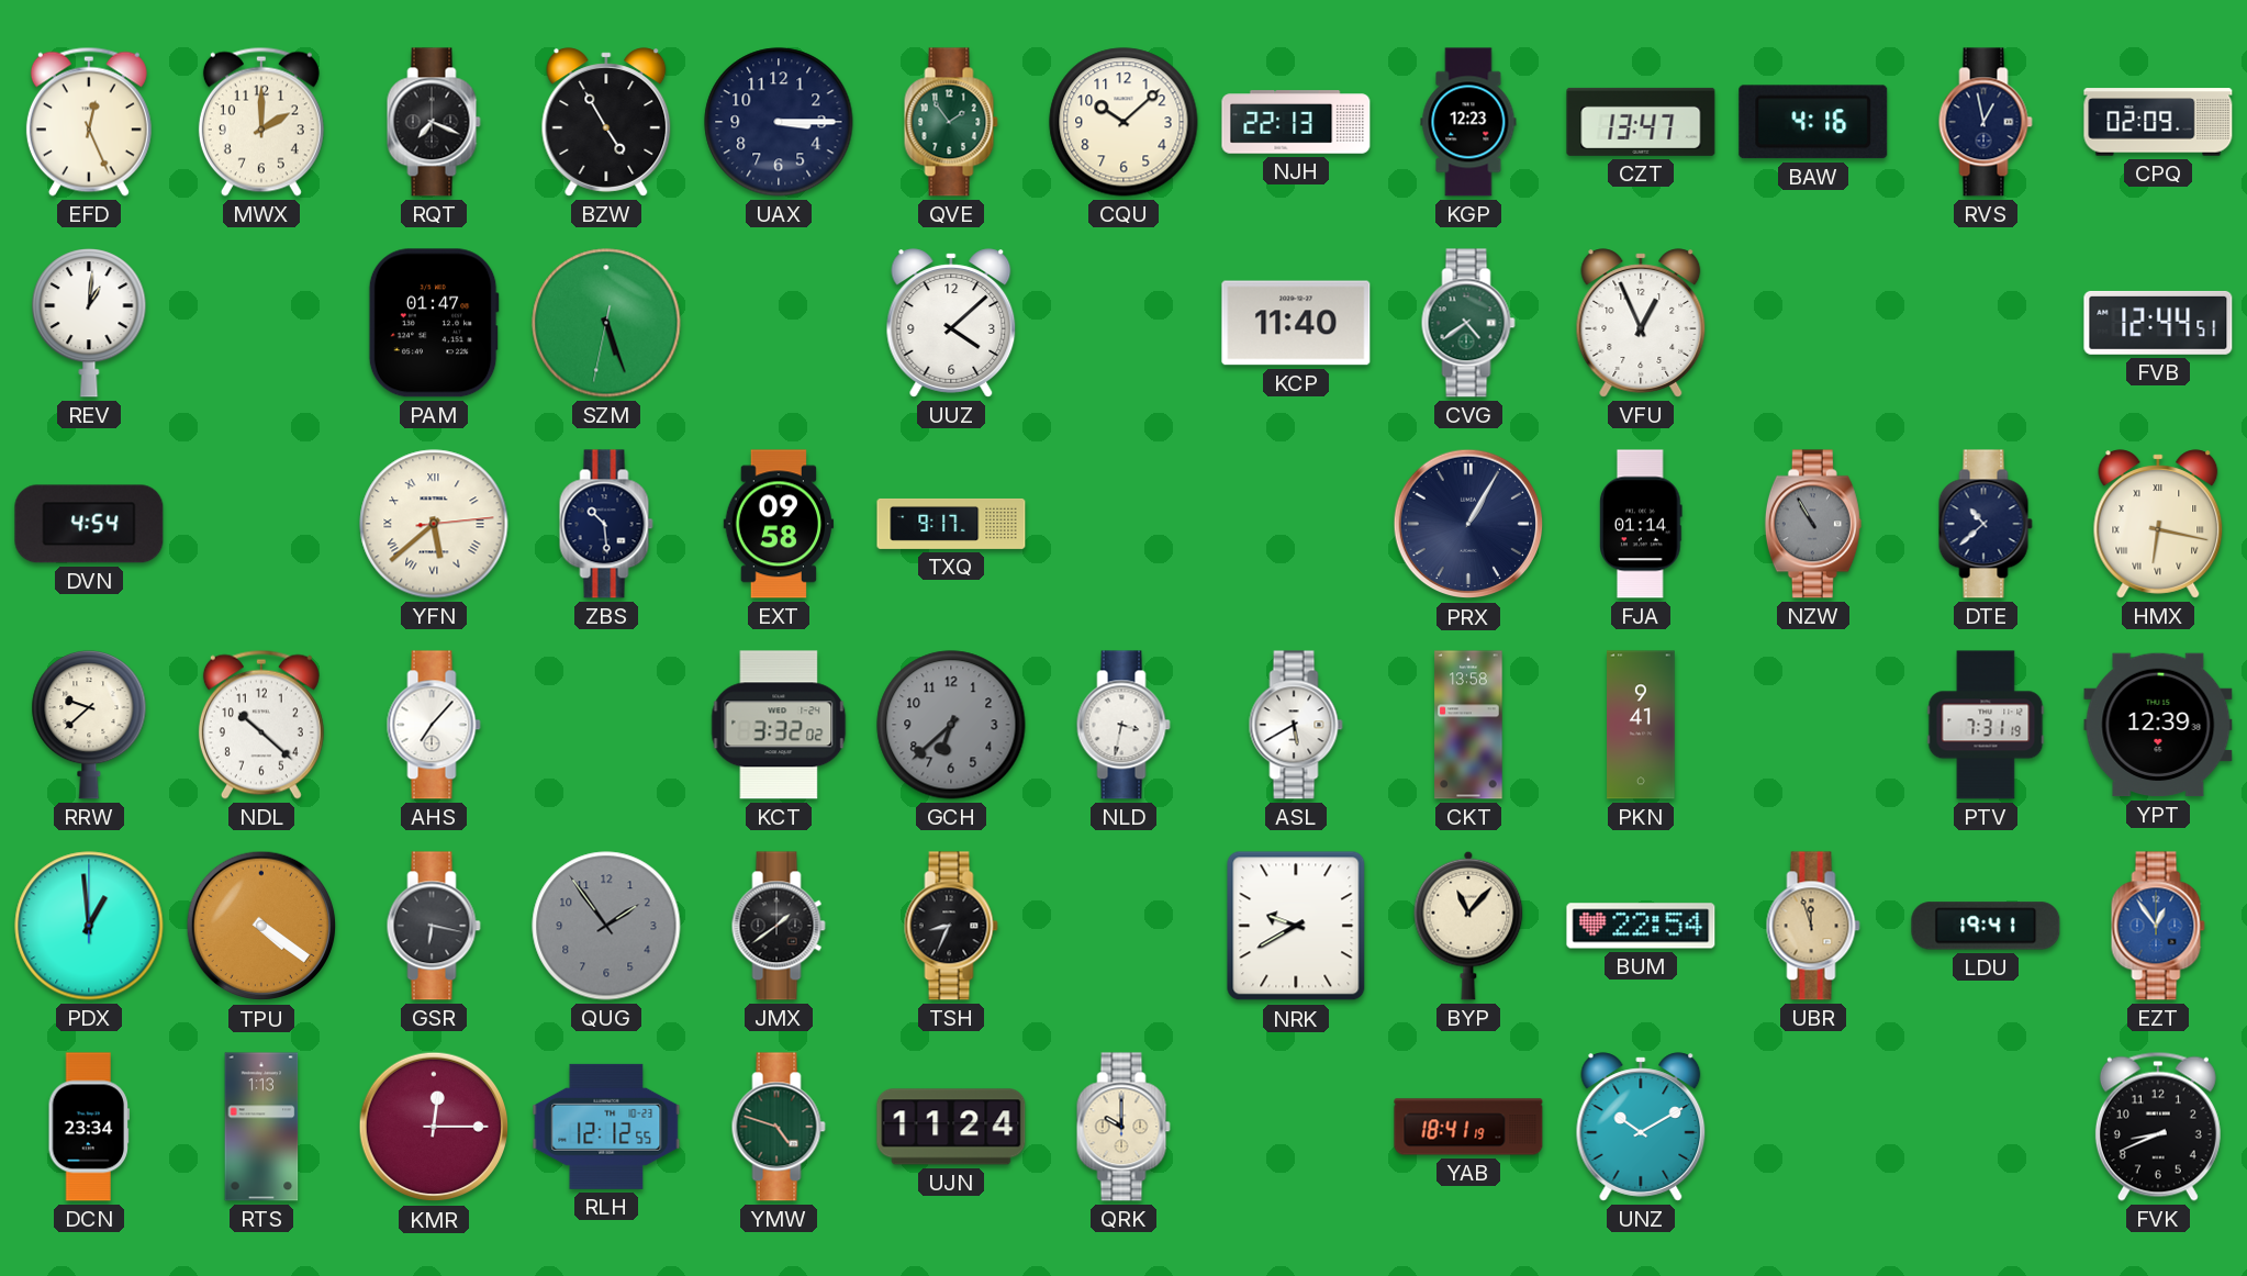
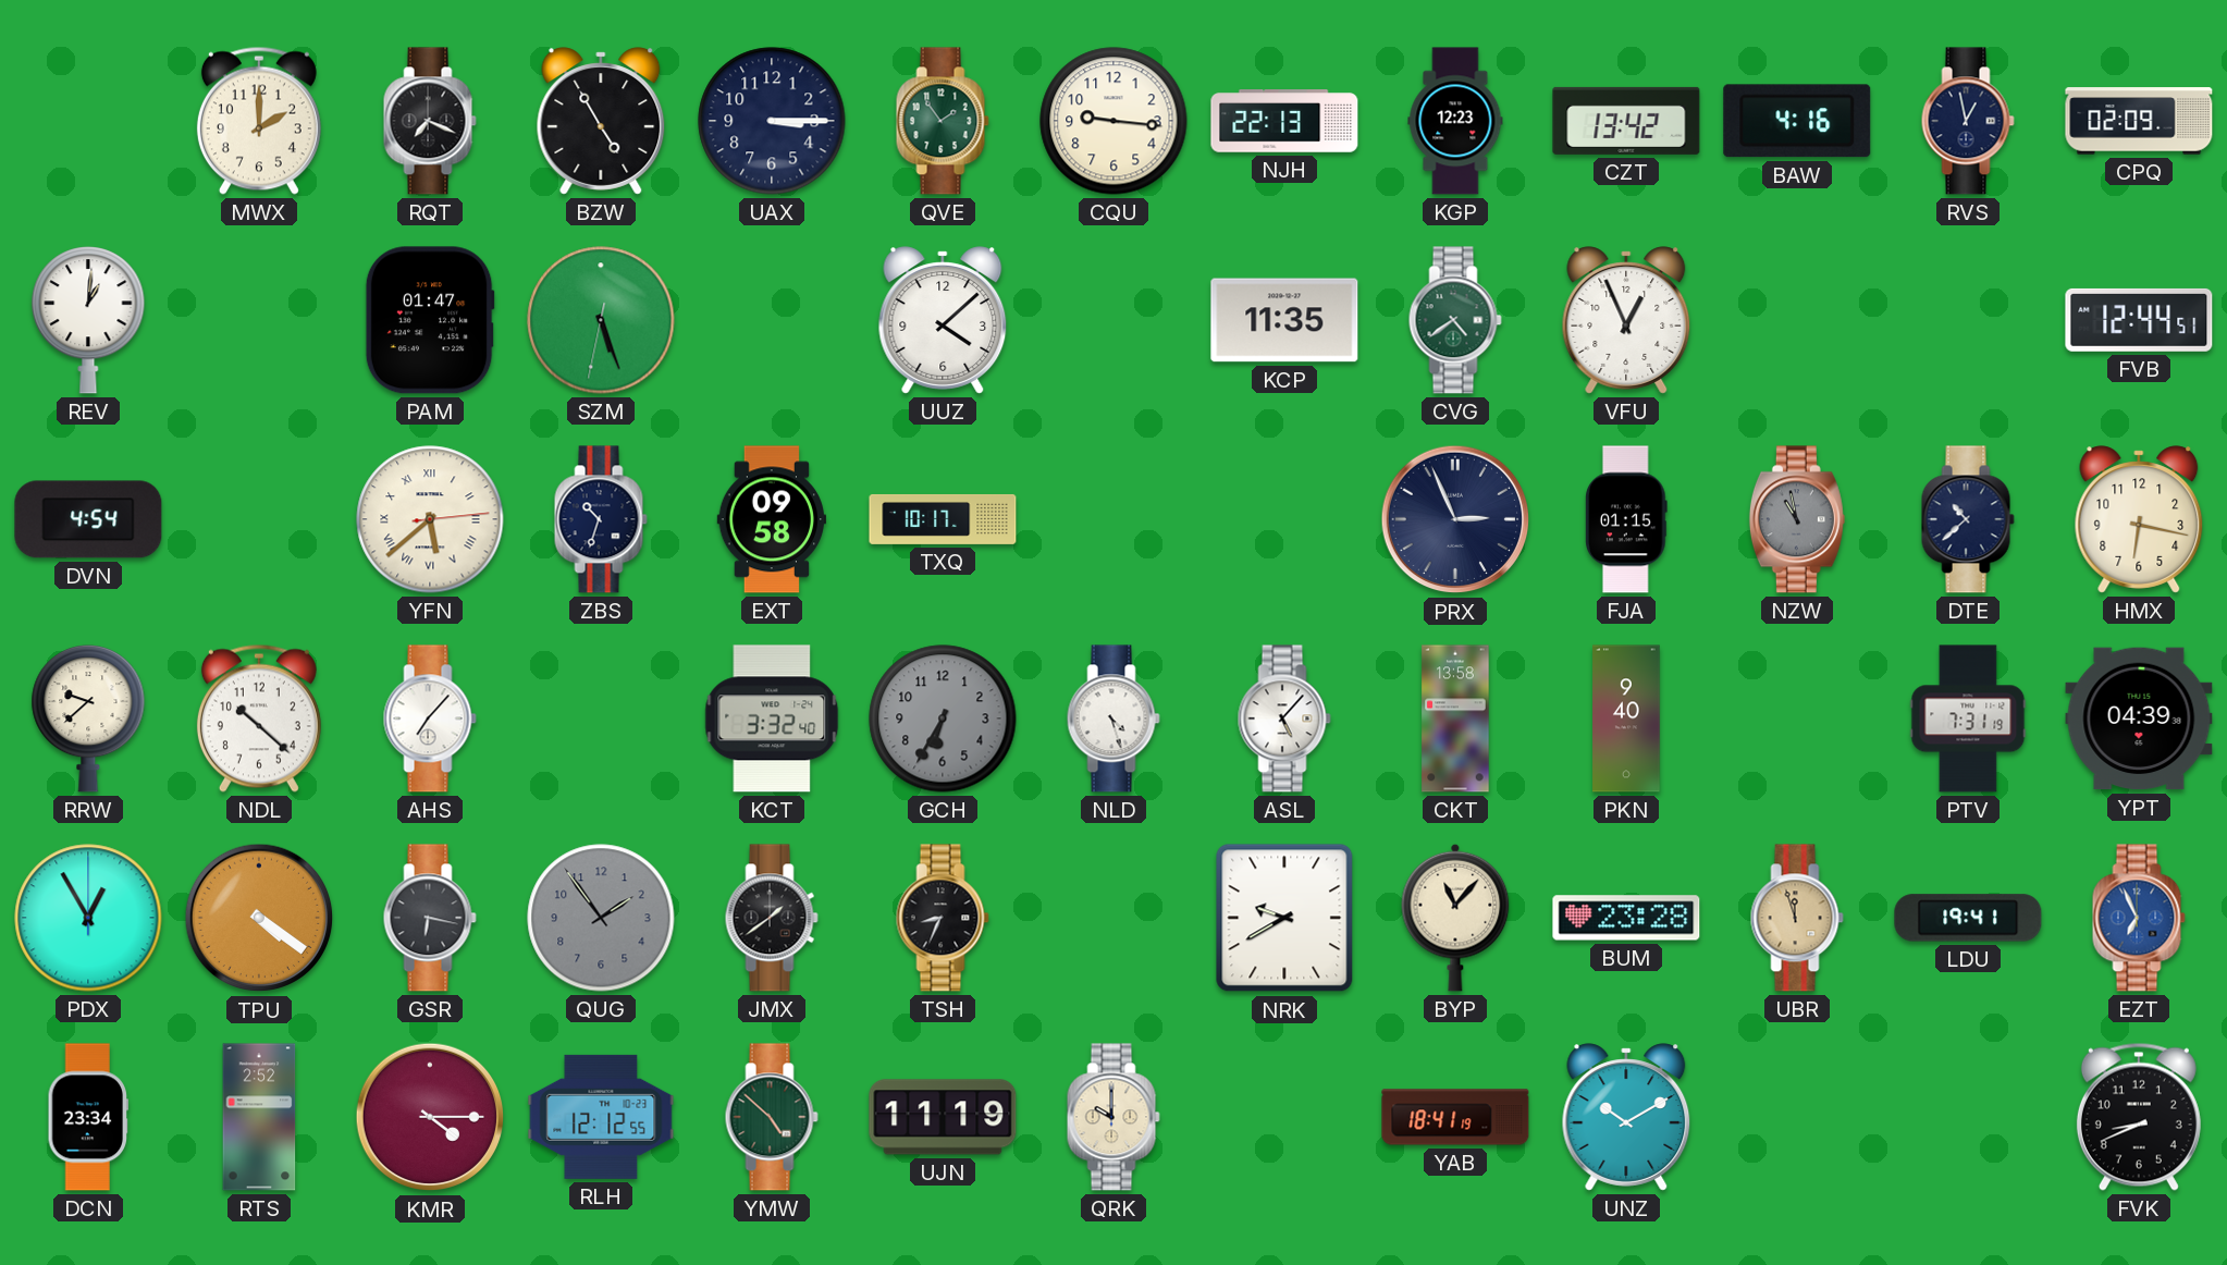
EFD: 12:26 -> none (89, 122)
CQU: 10:08 -> 9:16 (1113, 121)
CZT: 13:47 -> 13:42 (1626, 121)
KCP: 11:40 -> 11:35 (1284, 320)
ZBS: 10:29 -> 10:33 (601, 519)
TXQ: 9:17 -> 10:17 (943, 519)
PRX: 1:05 -> 2:56 (1455, 519)
FJA: 01:14 -> 01:15 (1626, 519)
NZW: 10:55 -> 10:58 (1797, 519)
HMX numerals: Roman -> Arabic (2139, 519)
KCT: 3:32:02 -> 3:32:40 (772, 719)
GCH: 6:38 -> 6:35 (943, 719)
NLD: 3:32 -> 4:27 (1113, 719)
ASL: 5:40 -> 5:07 (1284, 719)
PKN: 9:41 -> 9:40 (1626, 719)
YPT: 12:39 -> 04:39 (2139, 719)
PDX: 12:59 -> 12:55 (88, 918)
BUM: 22:54 -> 23:28 (1626, 918)
EZT: 12:54 -> 6:56 (2139, 918)
RTS: 1:13 -> 2:52 (259, 1117)
KMR: 12:15 -> 4:15 (430, 1117)
YMW: 4:48 -> 4:52 (772, 1117)
UJN: 11:24 -> 11:19 (943, 1117)
